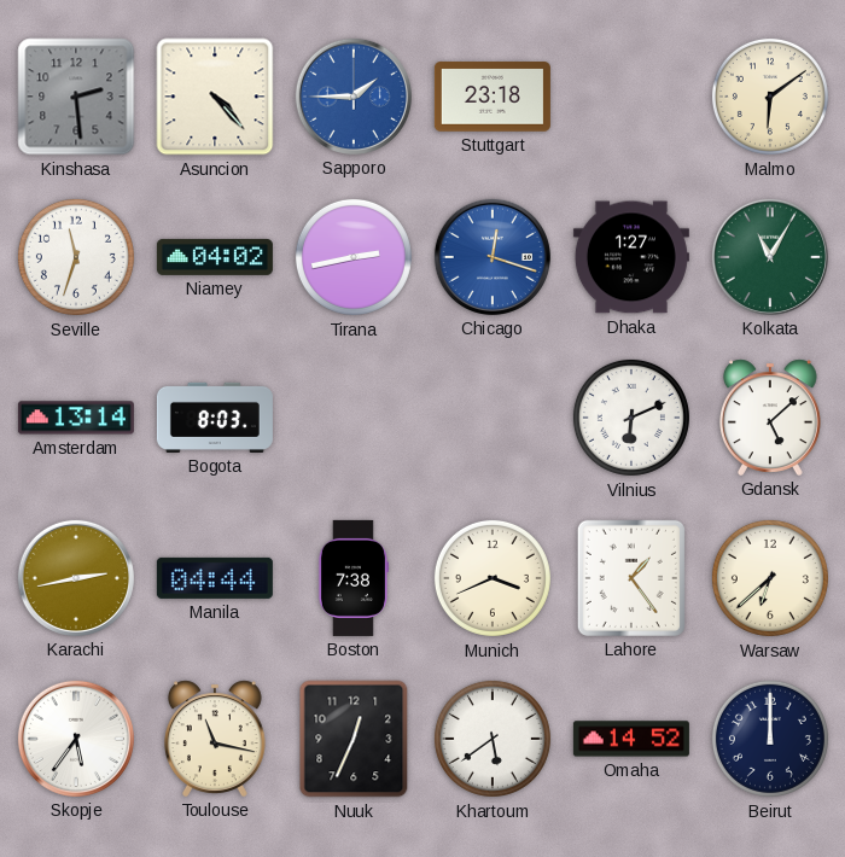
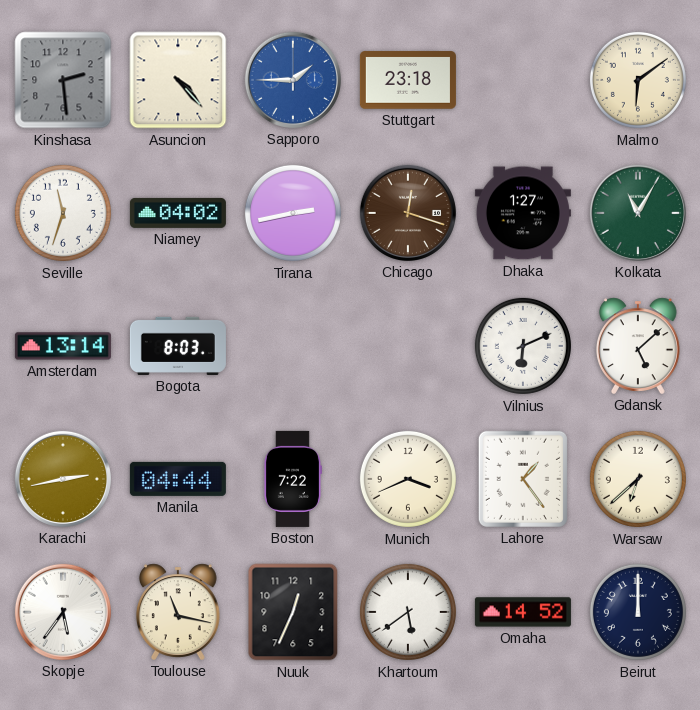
Chicago dial: blue -> brown (408, 213)
Boston: 7:38 -> 7:22 (293, 479)
